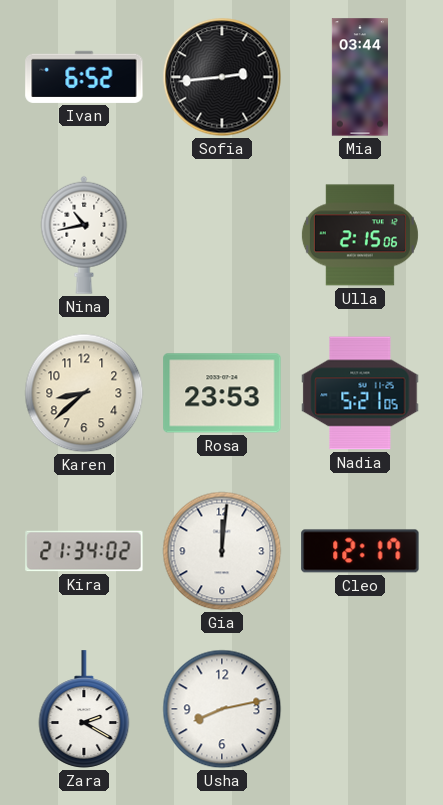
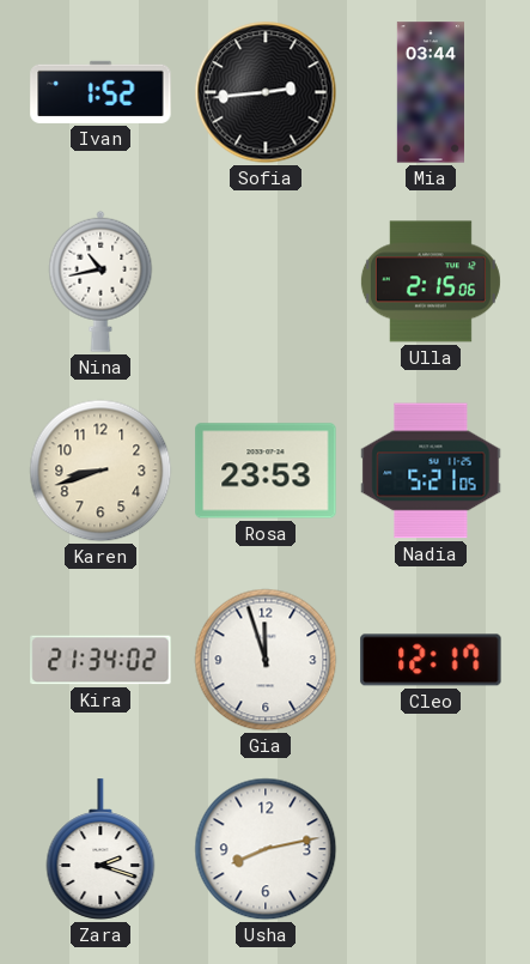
Ivan: 6:52 -> 1:52 (100, 92)
Karen: 8:38 -> 8:42 (100, 471)
Gia: 12:01 -> 11:57 (266, 660)
Zara: 2:20 -> 2:18 (100, 849)
